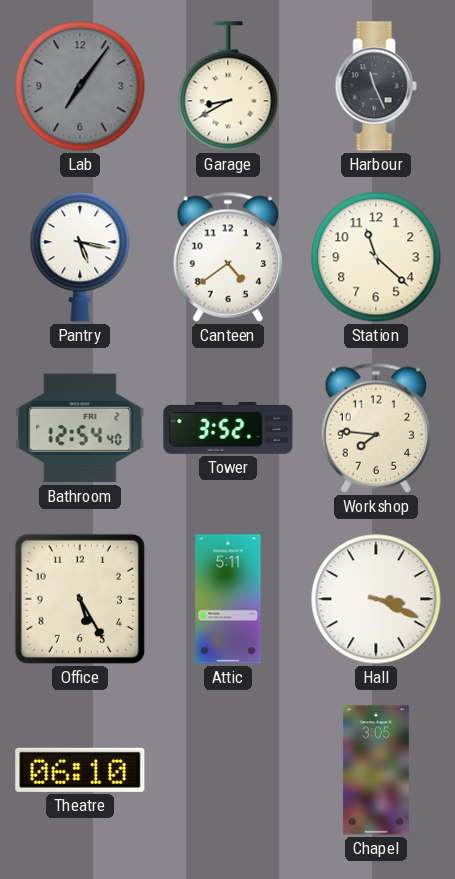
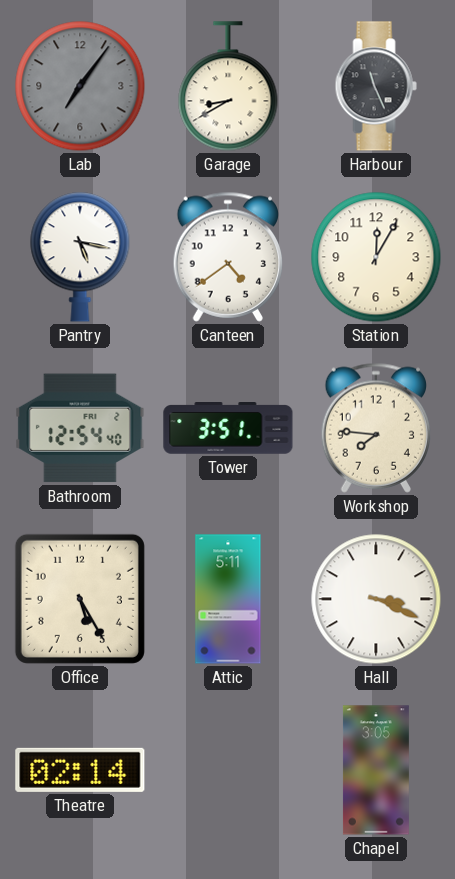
Station: 11:22 -> 12:05 (376, 257)
Tower: 3:52 -> 3:51 (228, 429)
Theatre: 06:10 -> 02:14 (80, 770)
